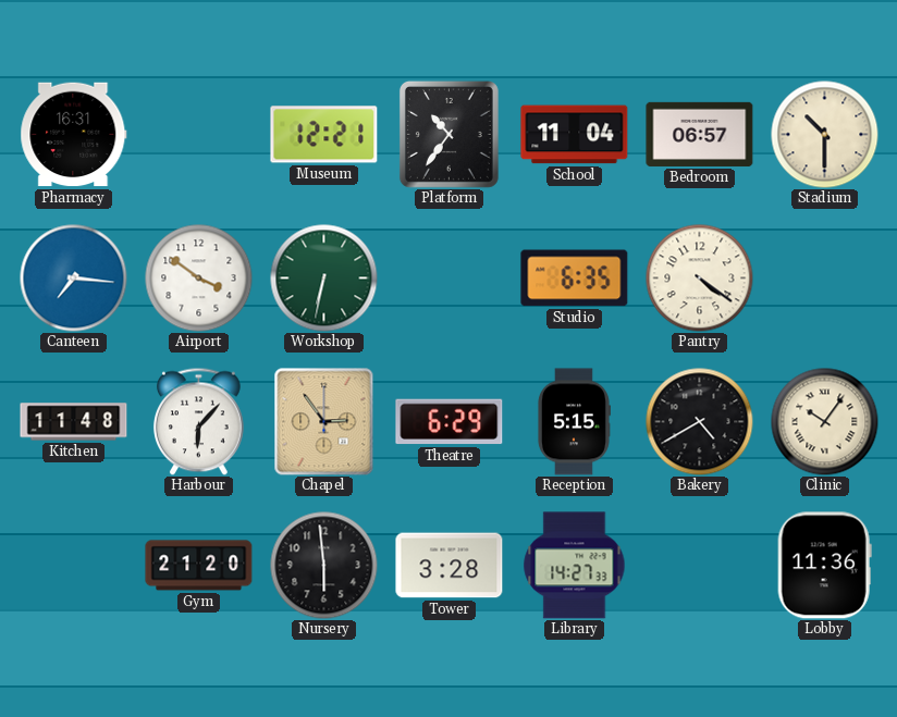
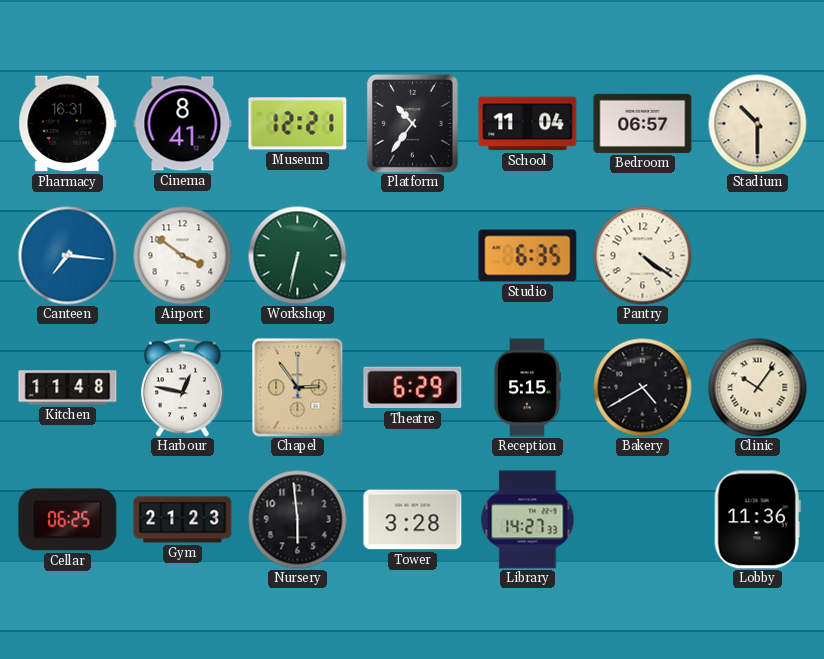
Cinema: none -> 8:41 (183, 124)
Harbour: 6:07 -> 12:47 (182, 387)
Cellar: none -> 06:25 (68, 520)
Gym: 21:20 -> 21:23 (183, 520)
